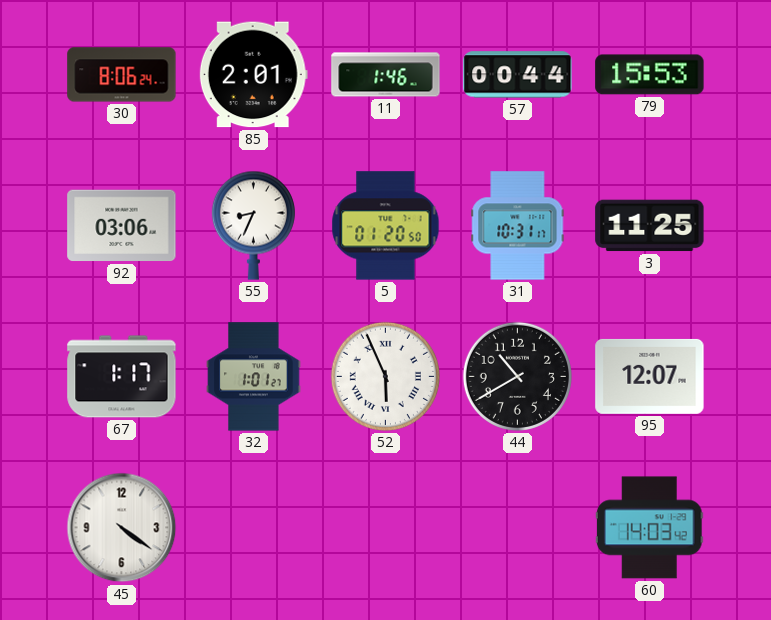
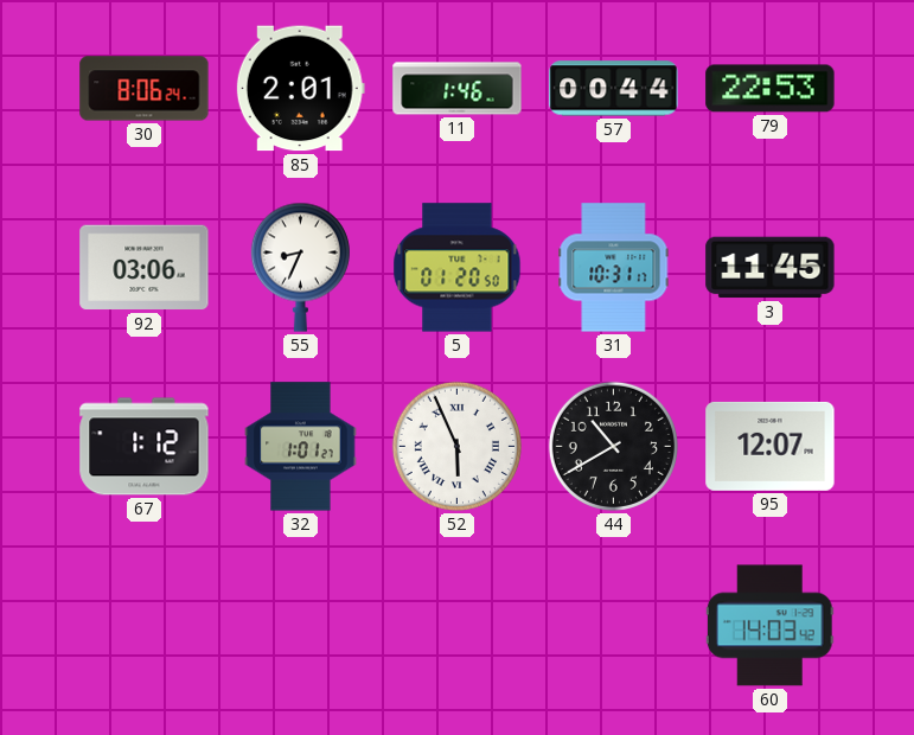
79: 15:53 -> 22:53 (771, 89)
3: 11:25 -> 11:45 (771, 268)
67: 1:17 -> 1:12 (145, 447)
45: 4:21 -> none (122, 528)
